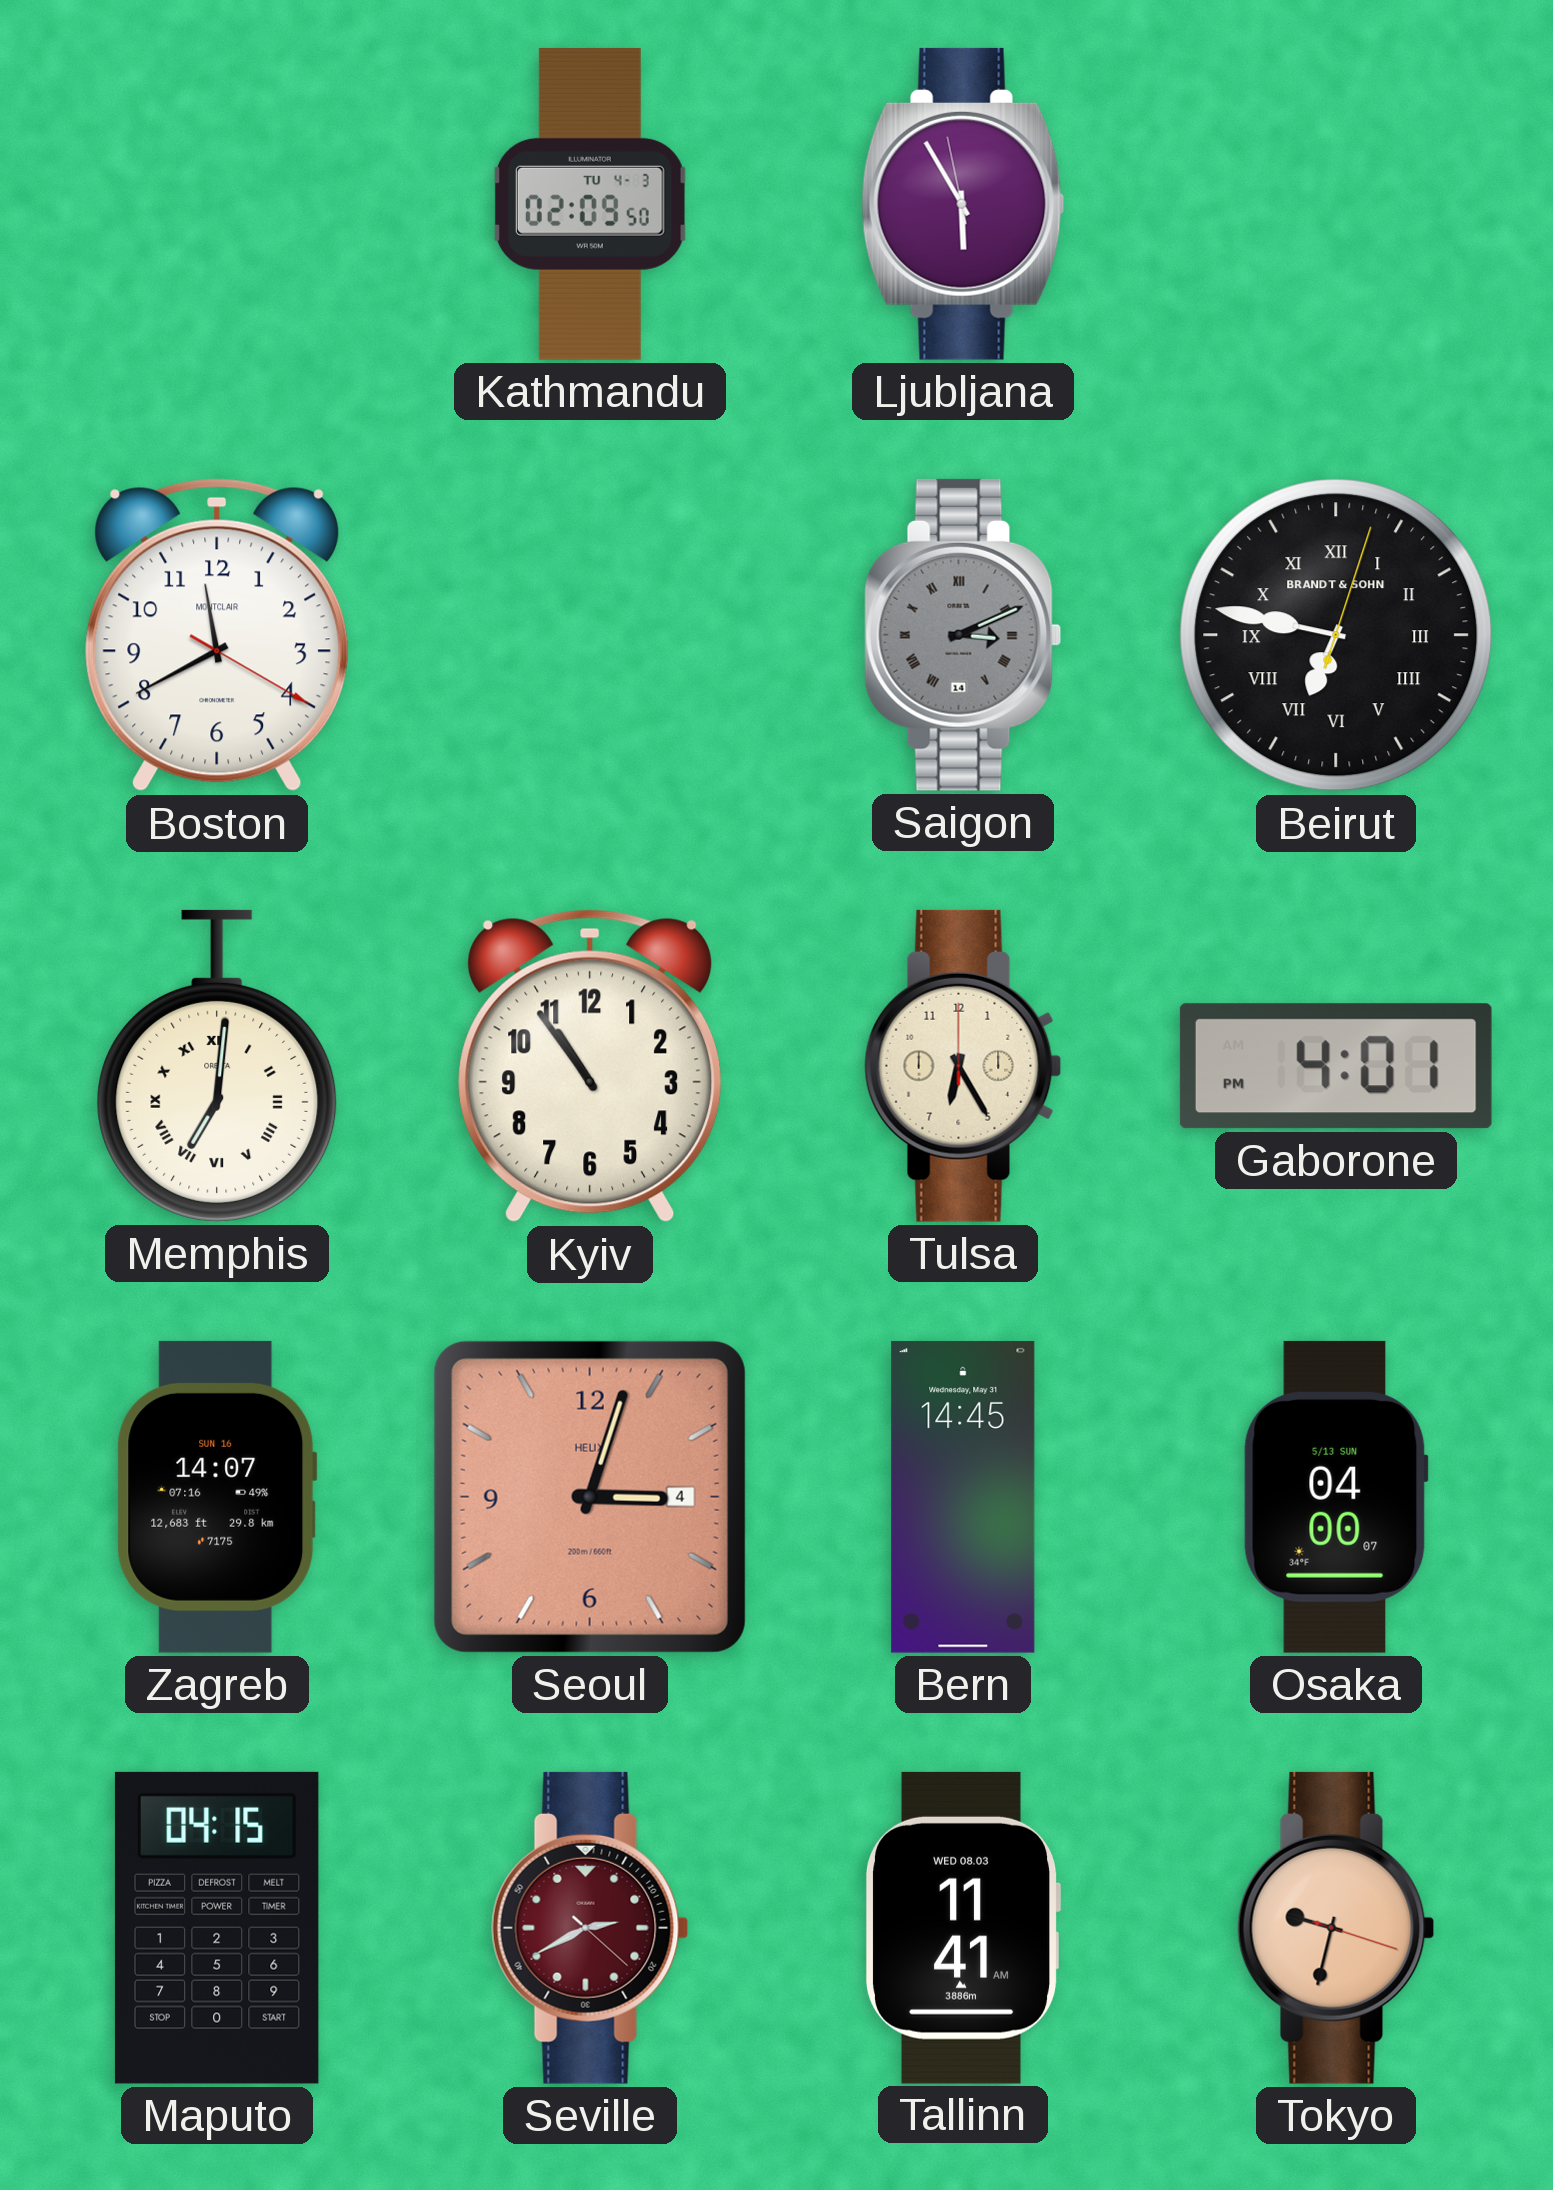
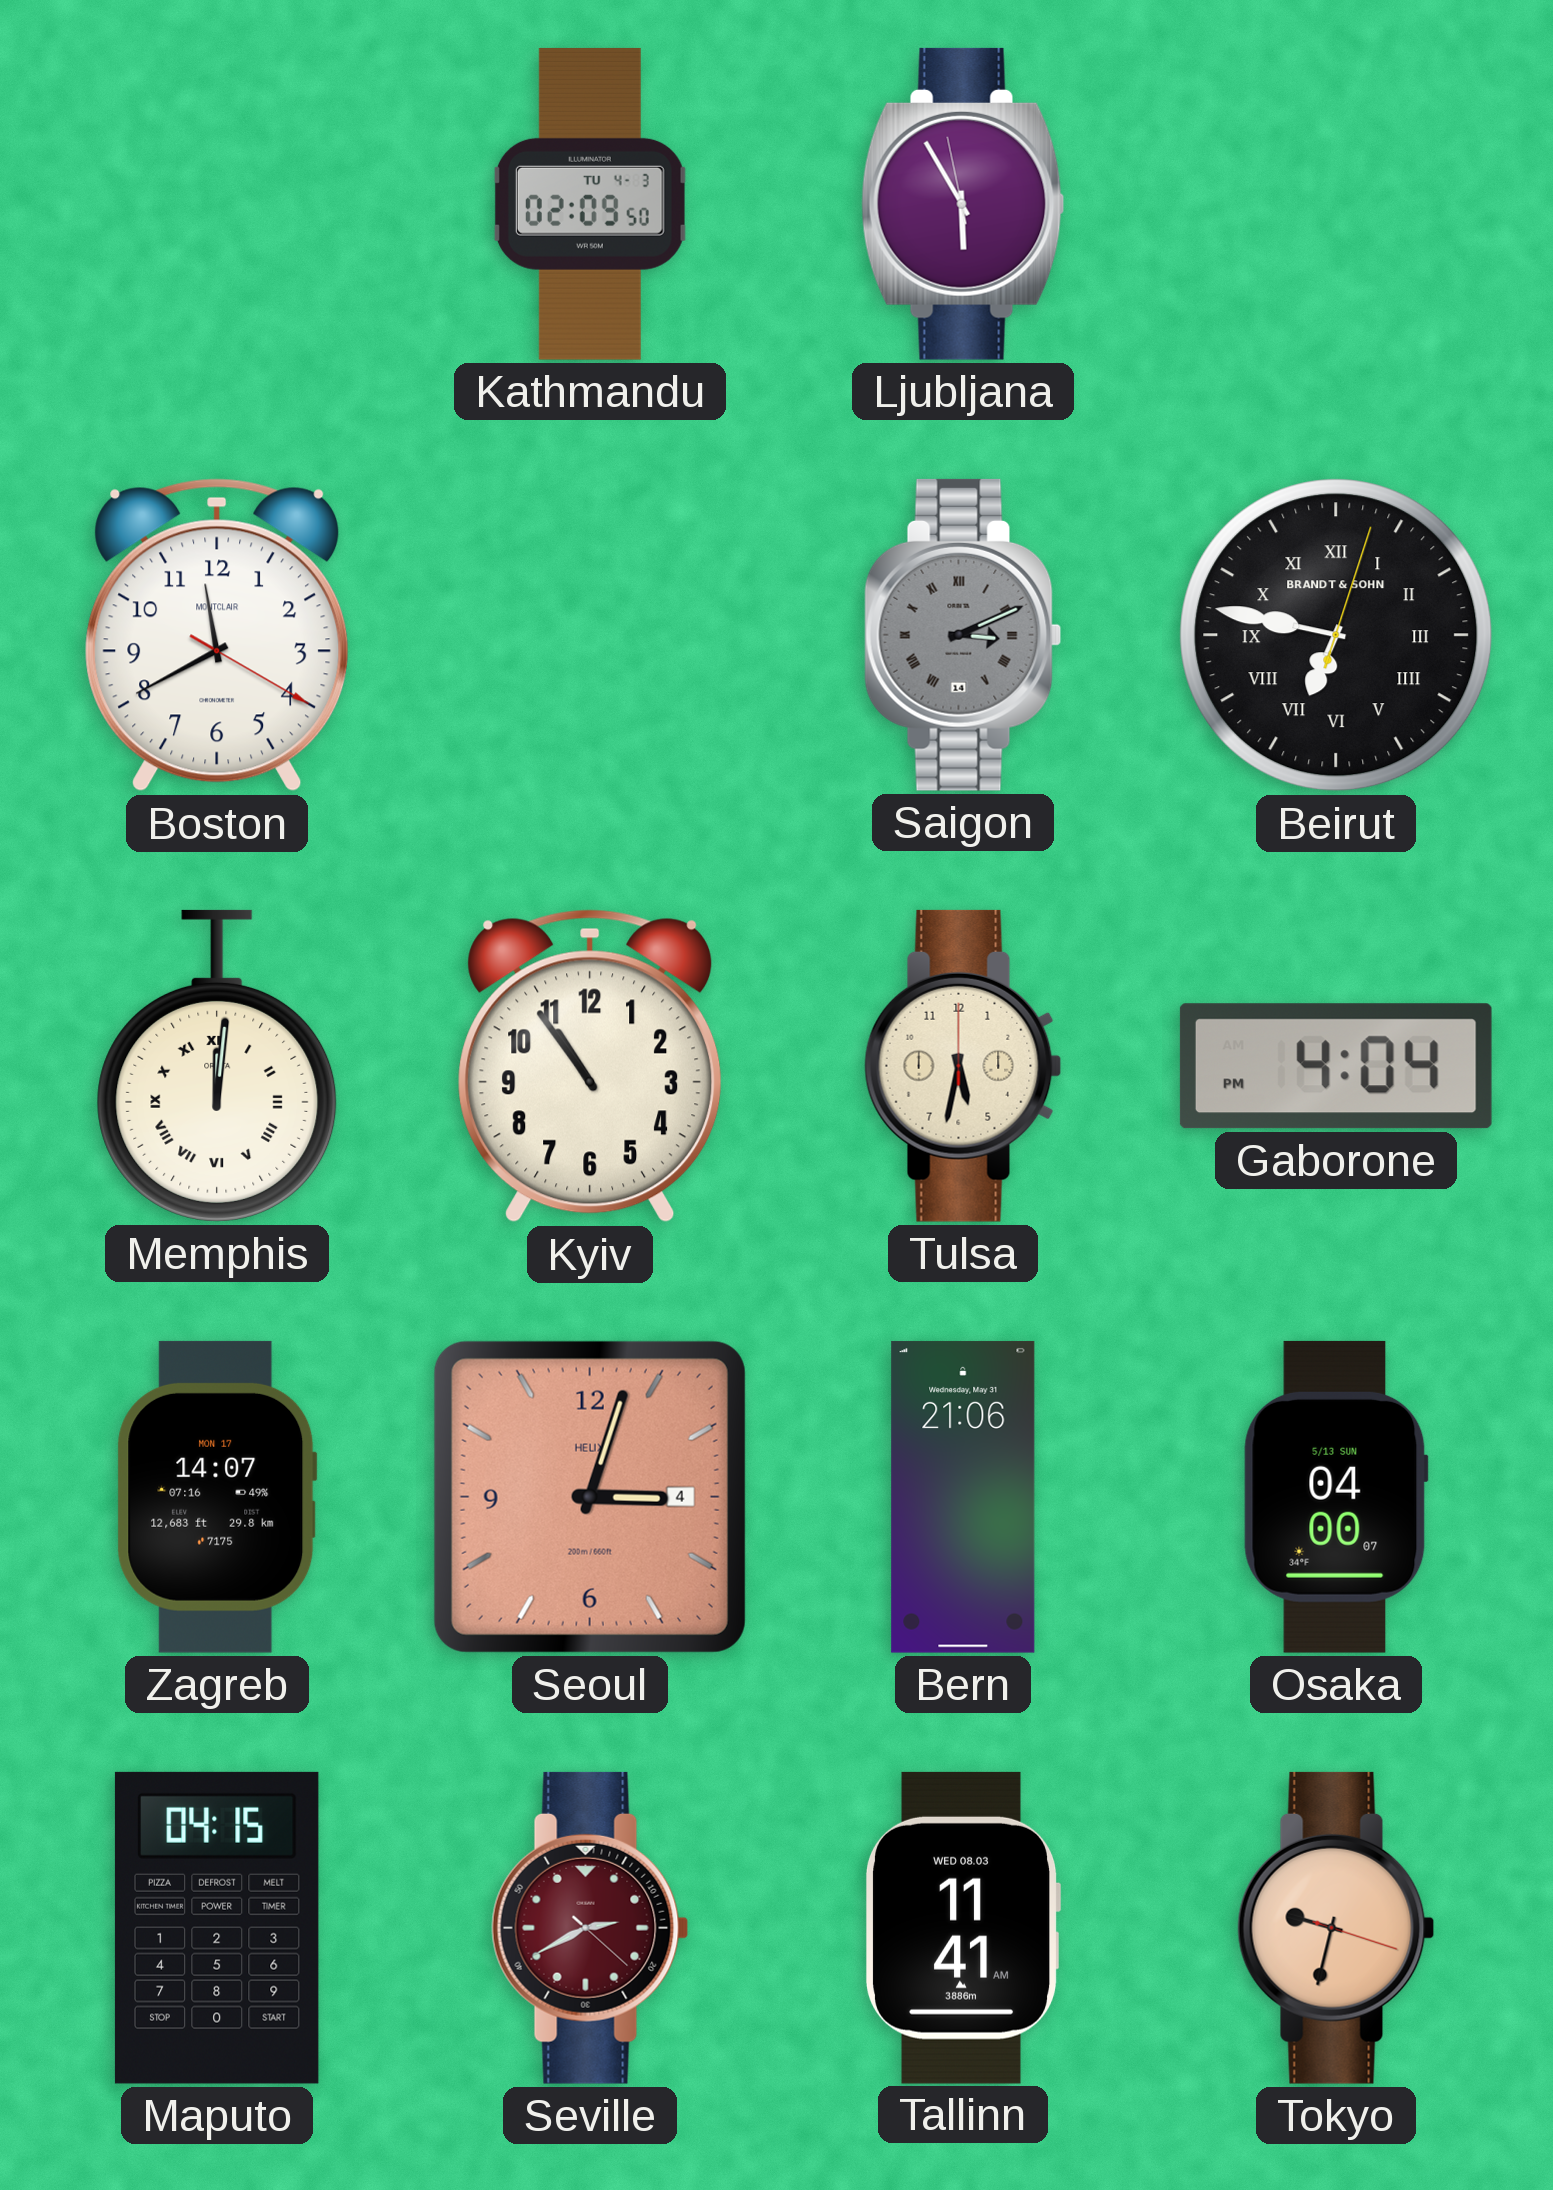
Memphis: 7:01 -> 12:01 (217, 1066)
Tulsa: 6:25 -> 5:32 (963, 1066)
Gaborone: 4:01 -> 4:04 (1336, 1066)
Zagreb date: SUN 16 -> MON 17 (217, 1497)
Bern: 14:45 -> 21:06 (963, 1497)
